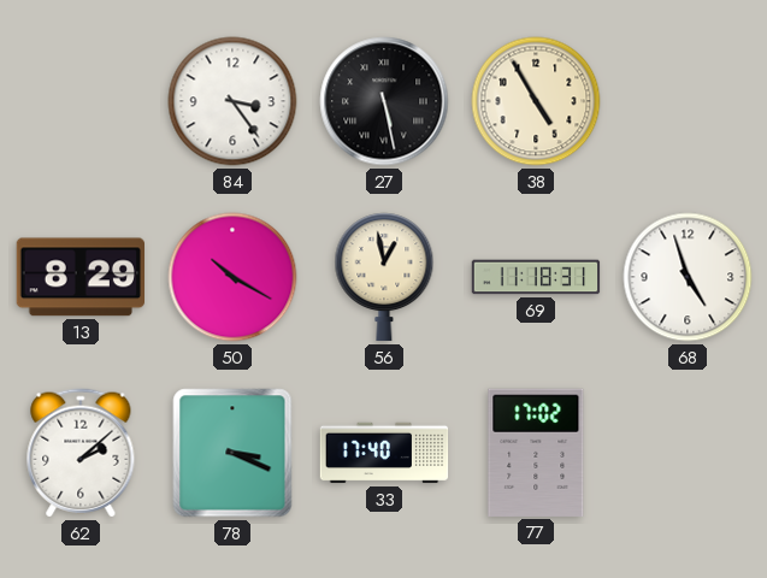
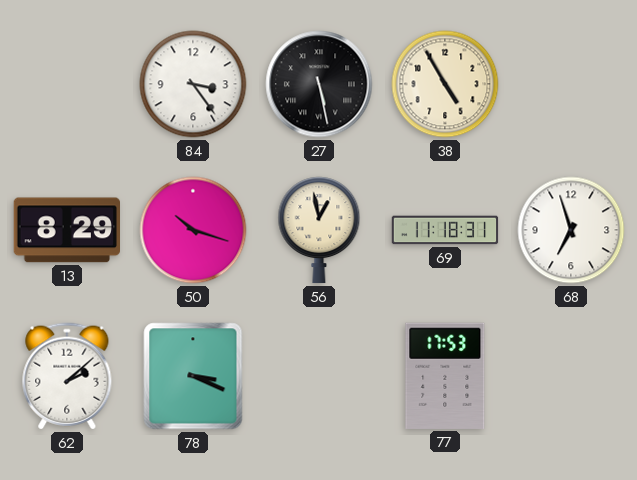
50: 10:20 -> 10:18 (193, 230)
68: 4:57 -> 6:57 (571, 230)
33: 17:40 -> none (384, 453)
77: 17:02 -> 17:53 (445, 376)
